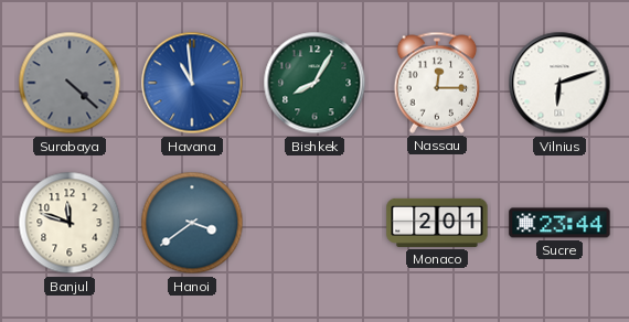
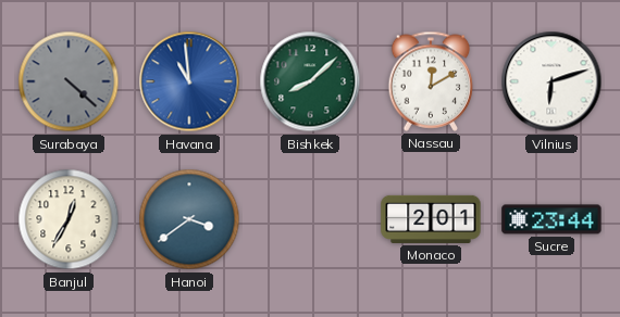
Bishkek: 8:05 -> 8:08 (310, 81)
Nassau: 12:15 -> 12:10 (431, 81)
Banjul: 11:48 -> 12:35 (69, 219)
